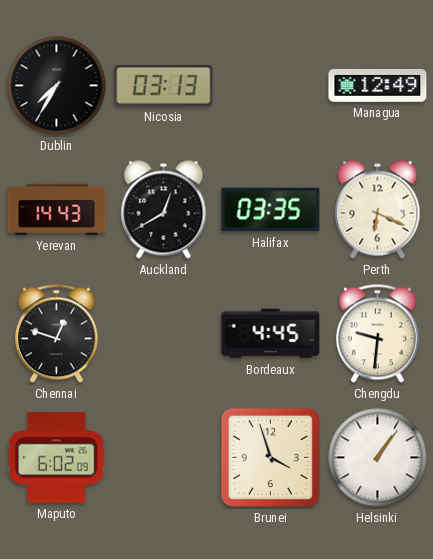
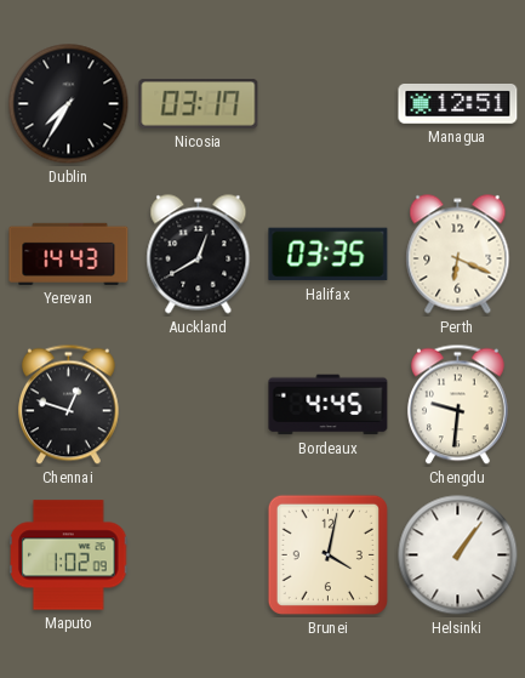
Nicosia: 03:13 -> 03:17 (199, 104)
Managua: 12:49 -> 12:51 (458, 104)
Maputo: 6:02 -> 1:02 (69, 555)
Brunei: 3:57 -> 4:02 (327, 554)
